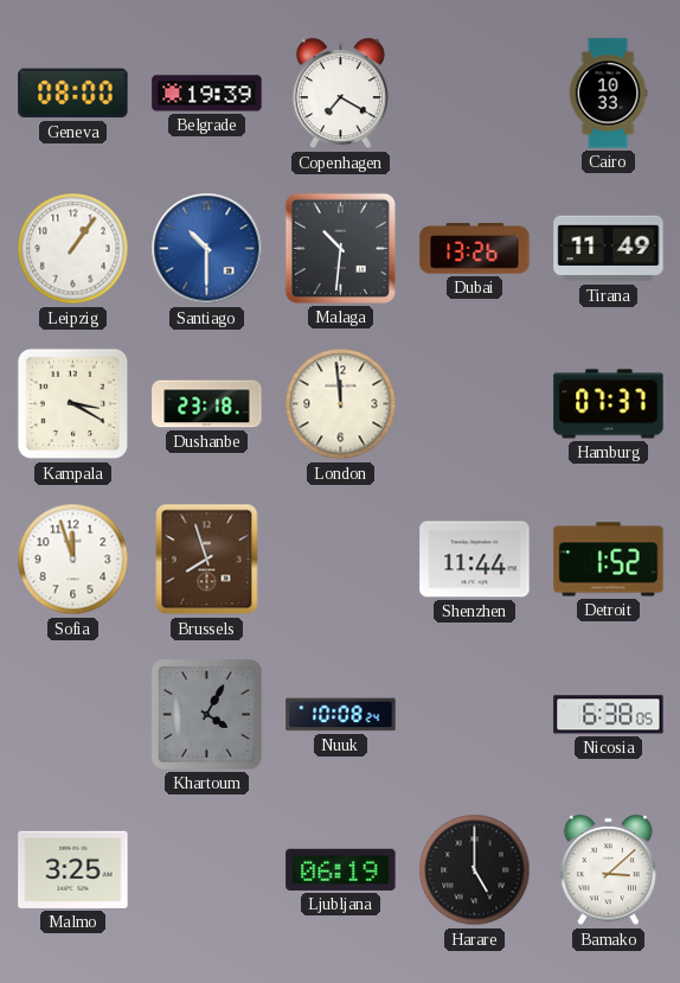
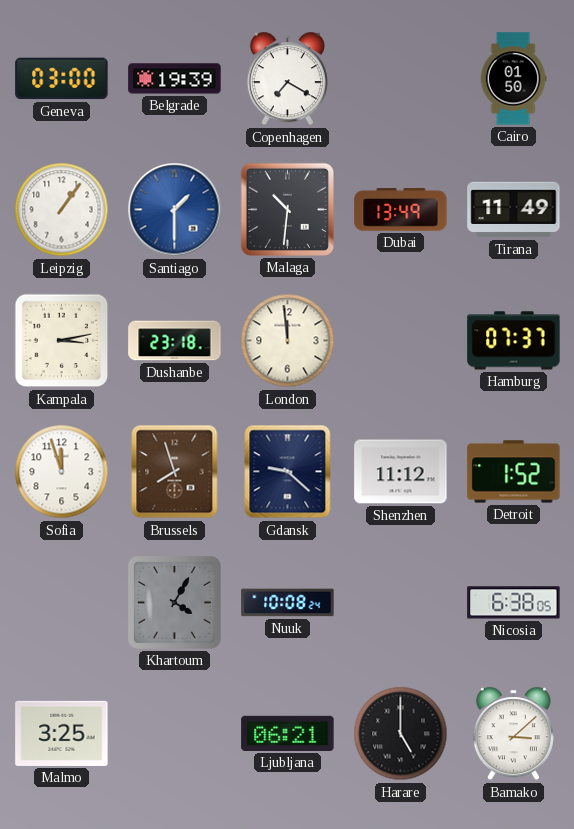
Geneva: 08:00 -> 03:00 (62, 79)
Cairo: 10:33 -> 01:50 (513, 79)
Santiago: 10:30 -> 1:30 (175, 210)
Dubai: 13:26 -> 13:49 (401, 210)
Kampala: 3:20 -> 3:13 (62, 341)
Gdansk: none -> 9:22 (288, 472)
Shenzhen: 11:44 -> 11:12 (401, 472)
Ljubljana: 06:19 -> 06:21 (288, 733)
